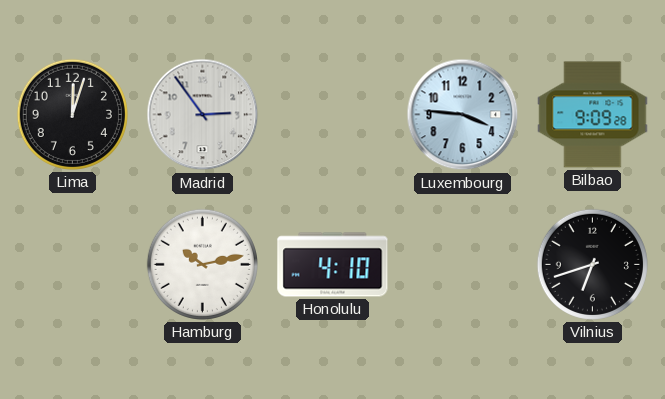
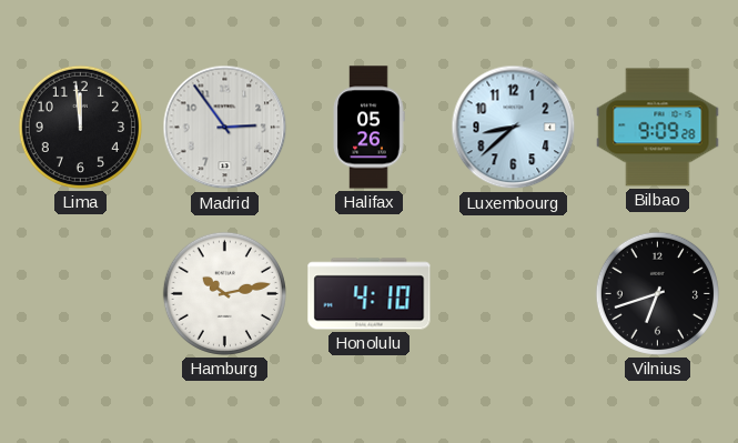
Lima: 12:03 -> 11:59 (80, 127)
Halifax: none -> 05:26 (368, 128)
Luxembourg: 3:46 -> 8:38 (514, 128)
